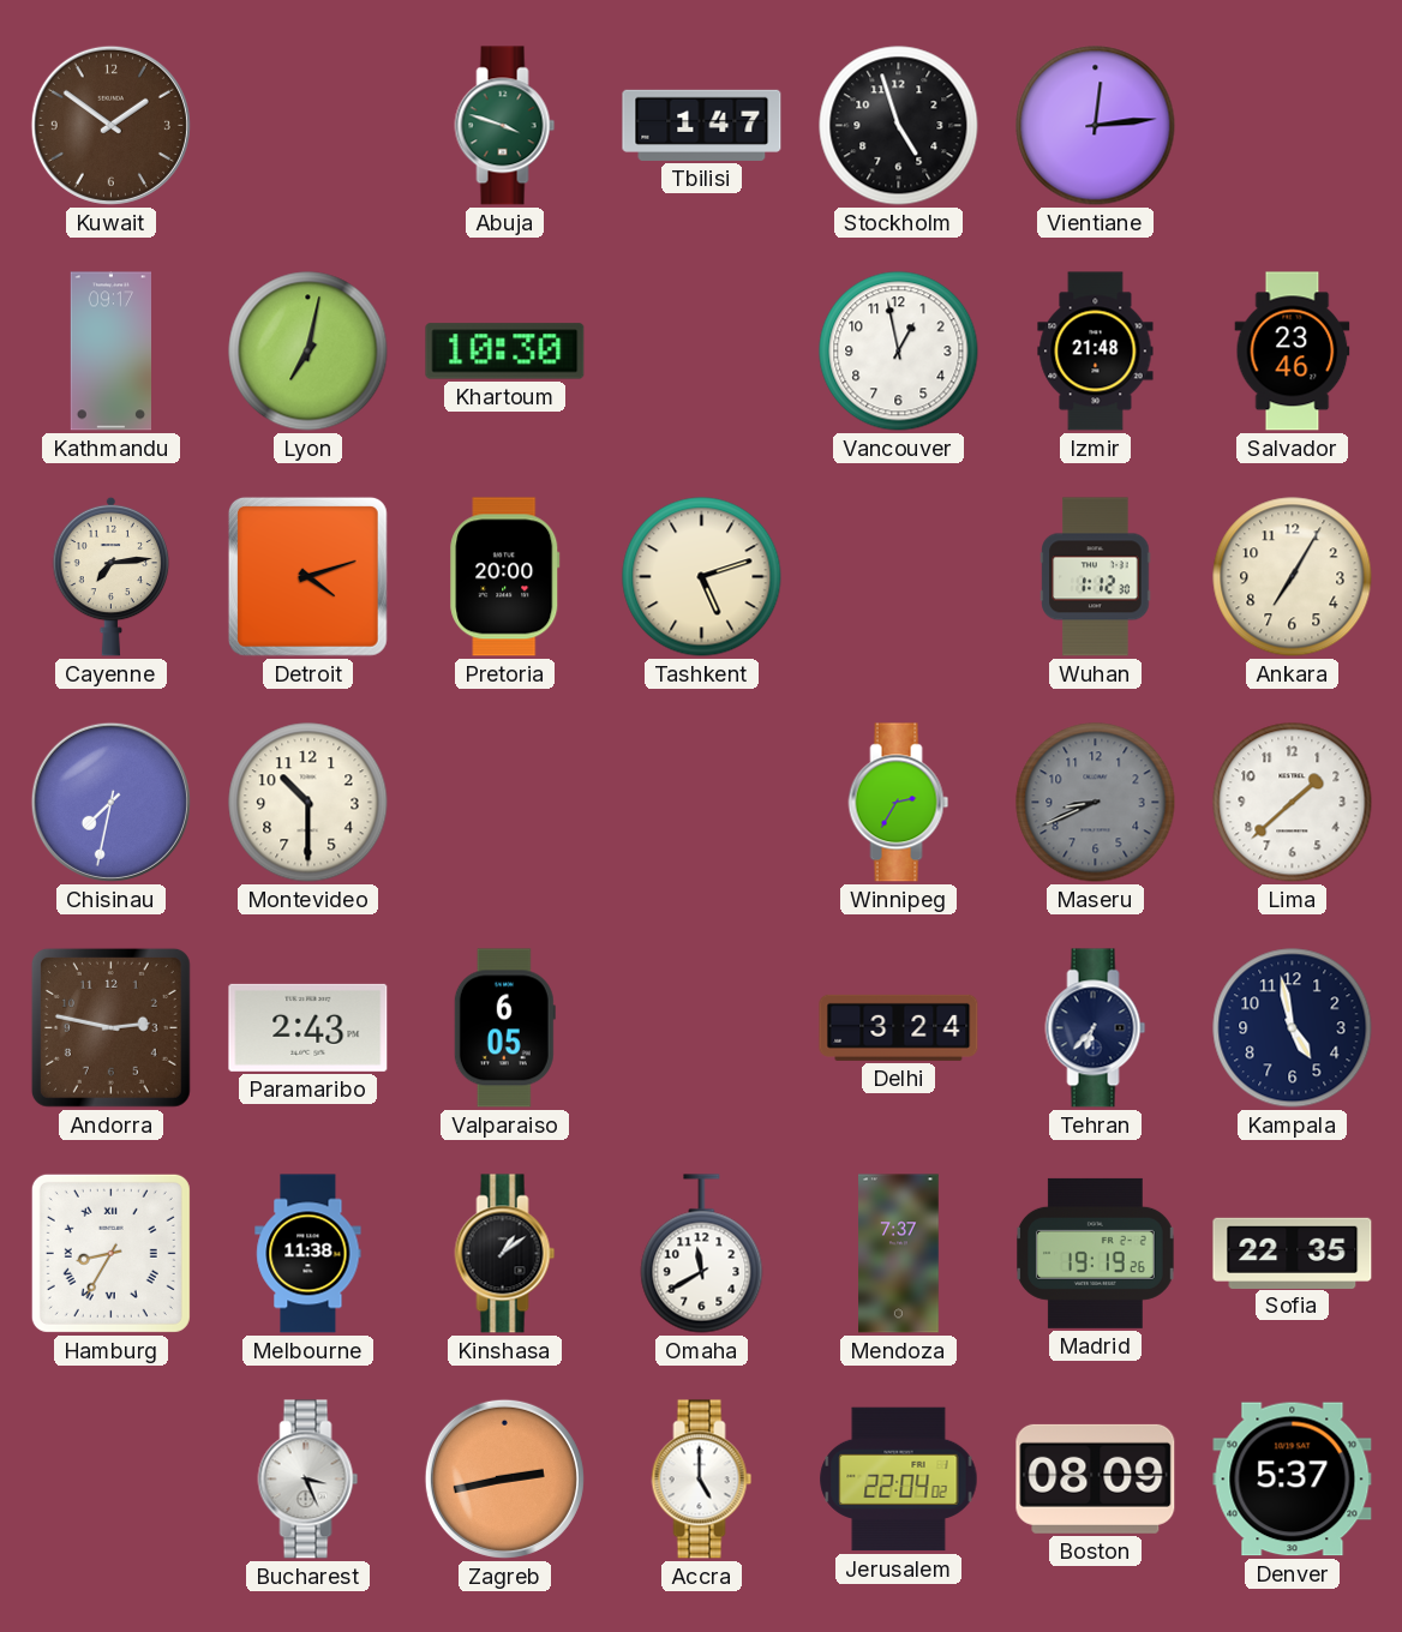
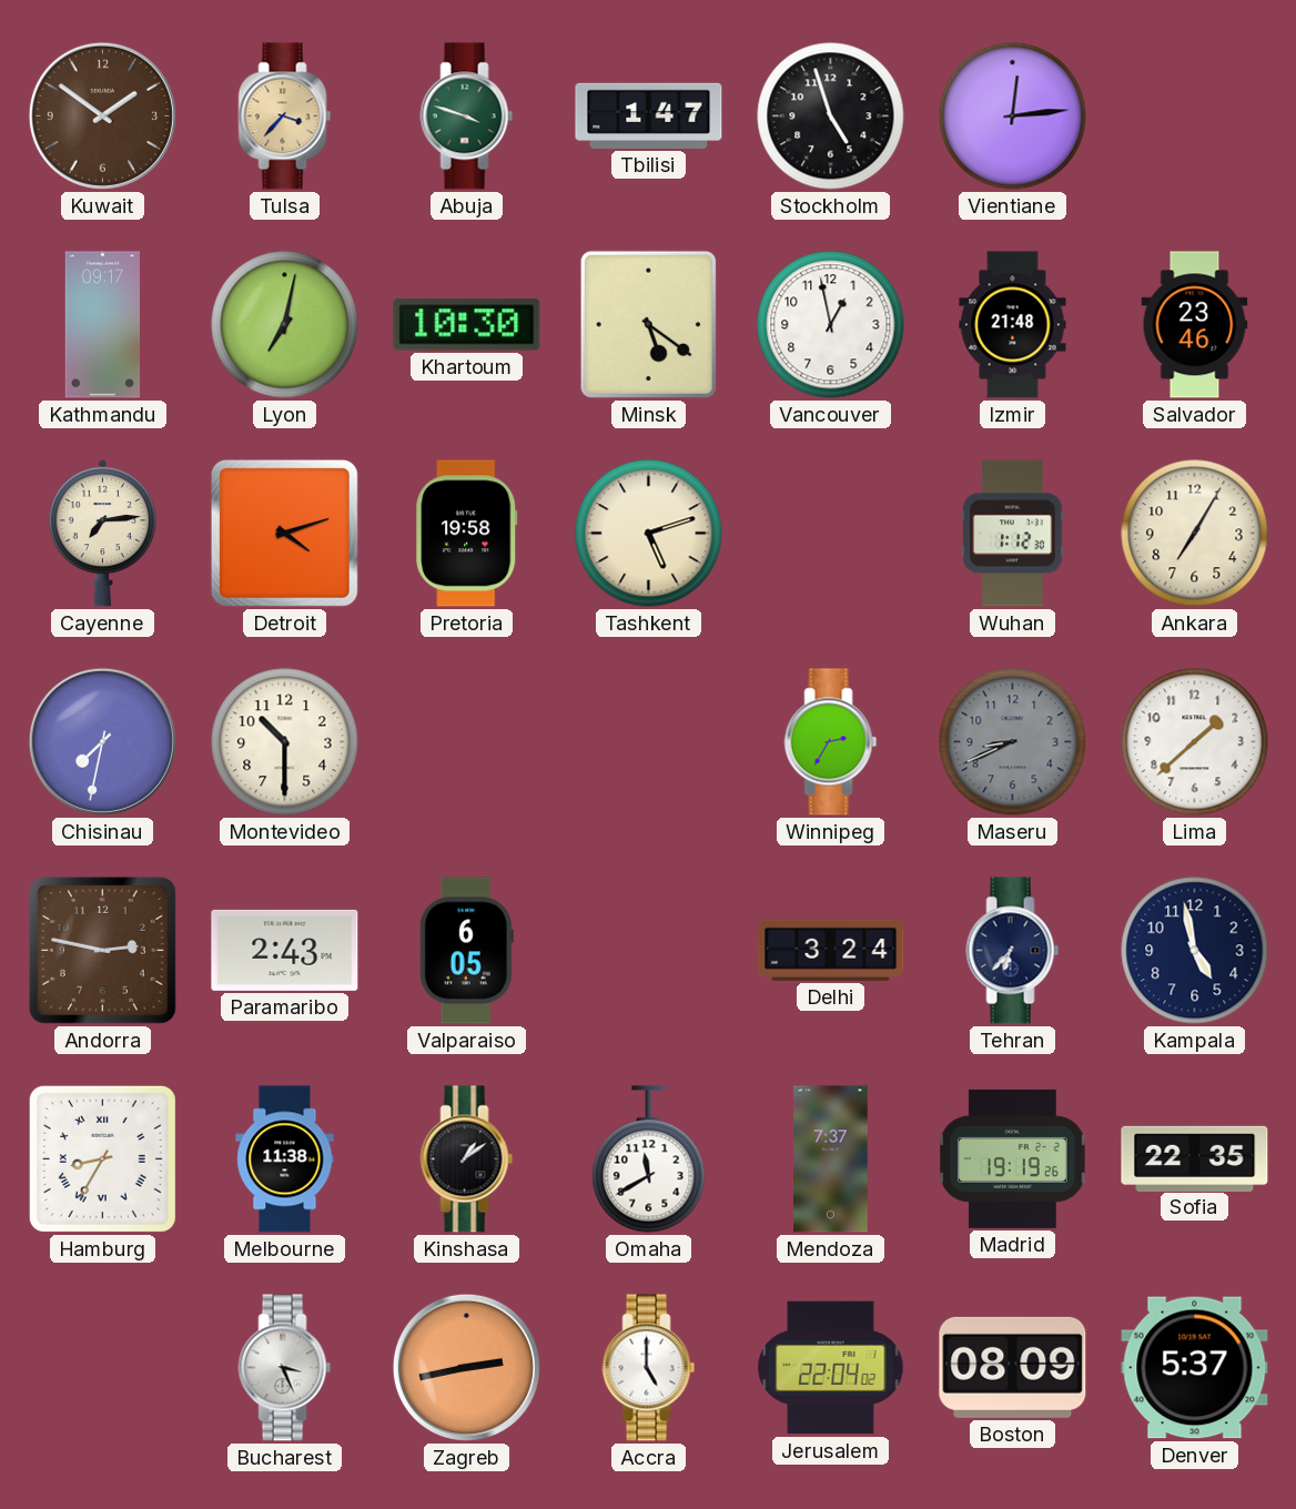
Tulsa: none -> 3:37 (285, 117)
Minsk: none -> 5:21 (648, 324)
Pretoria: 20:00 -> 19:58 (467, 534)
